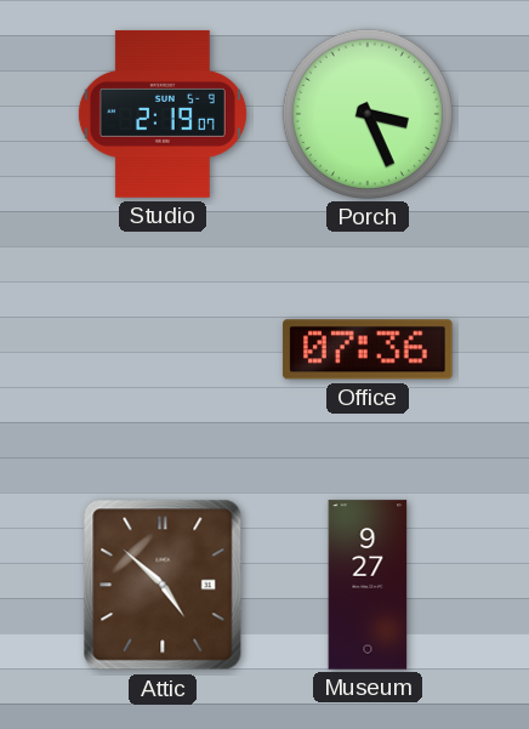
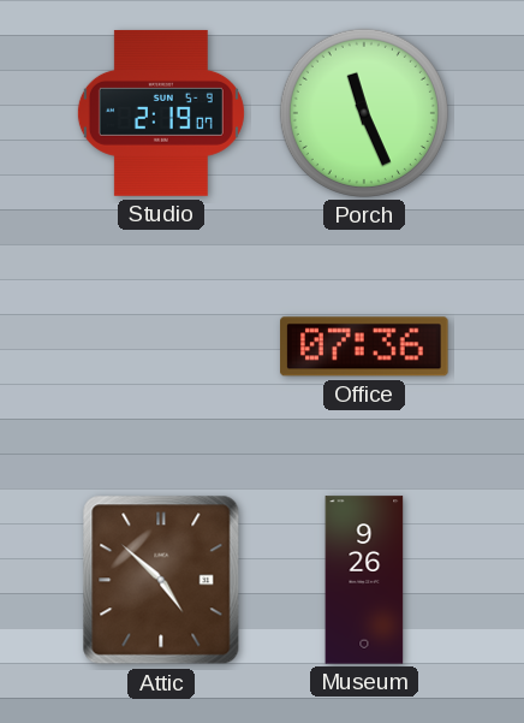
Porch: 3:26 -> 11:26 (364, 113)
Museum: 9:27 -> 9:26 (364, 580)
